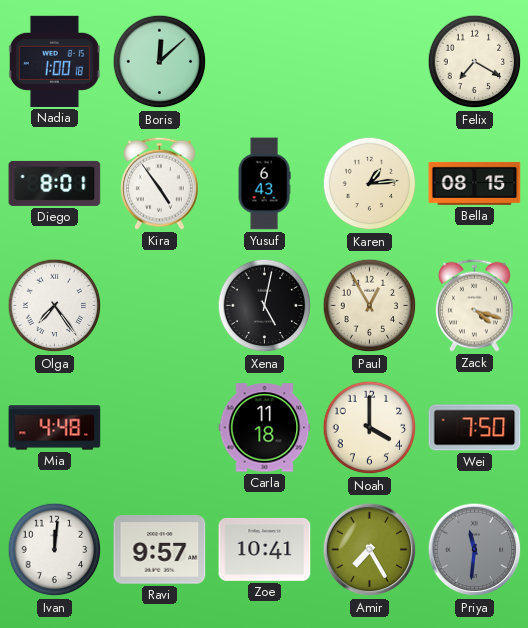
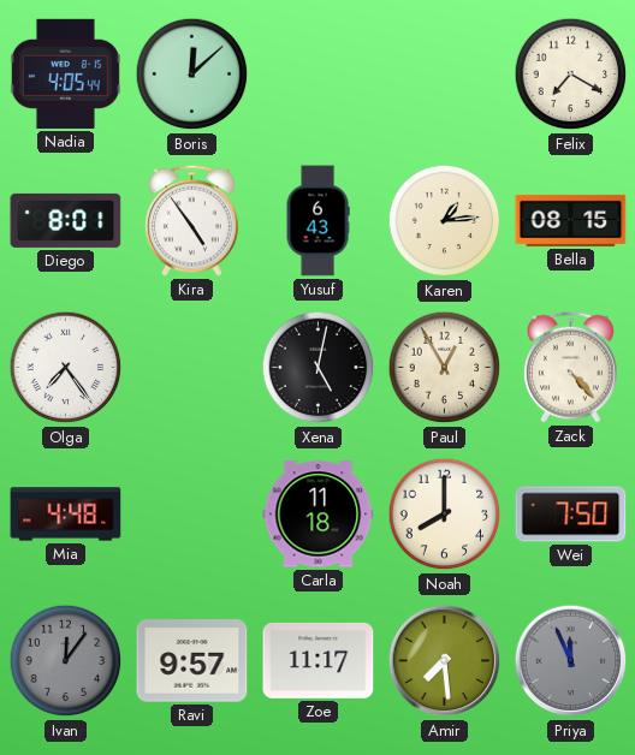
Nadia: 1:00 -> 4:05 (65, 73)
Zack: 4:18 -> 4:23 (571, 367)
Noah: 4:00 -> 8:00 (445, 515)
Ivan: 12:01 -> 12:06 (66, 661)
Ivan dial: white -> grey (66, 661)
Zoe: 10:41 -> 11:17 (319, 660)
Amir: 7:25 -> 7:29 (445, 661)
Priya: 11:31 -> 11:56 (571, 661)
